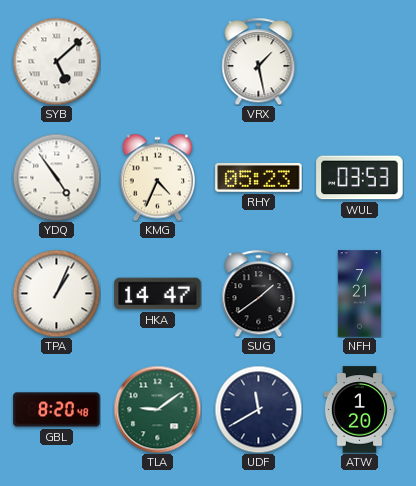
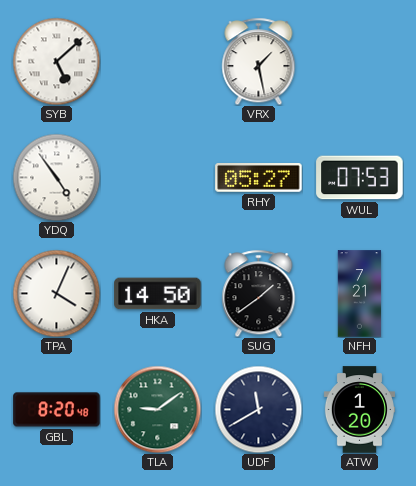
KMG: 4:34 -> none (158, 177)
RHY: 05:23 -> 05:27 (259, 178)
WUL: 03:53 -> 07:53 (360, 178)
TPA: 1:04 -> 4:04 (56, 293)
HKA: 14:47 -> 14:50 (158, 294)
